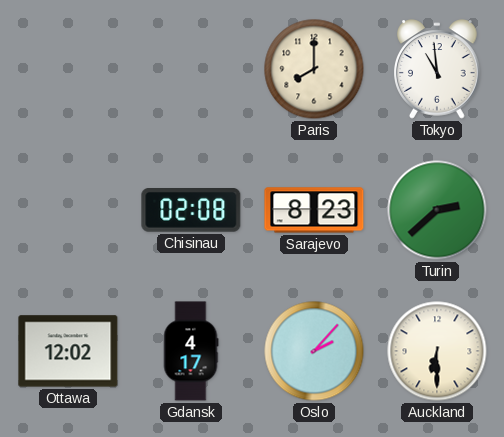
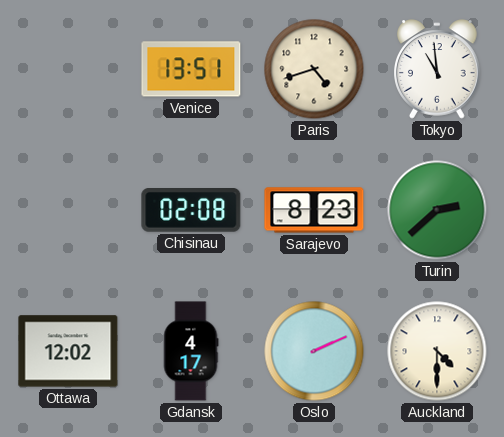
Venice: none -> 13:51 (191, 69)
Paris: 8:00 -> 4:42 (314, 69)
Oslo: 2:07 -> 2:11 (314, 351)
Auckland: 6:30 -> 4:30 (437, 351)
